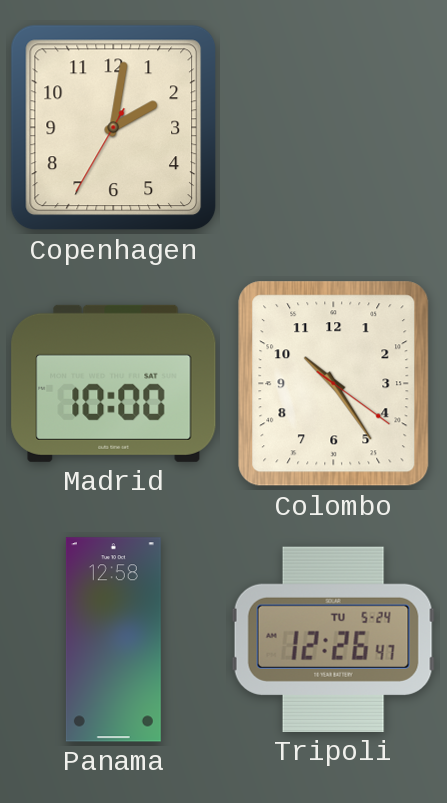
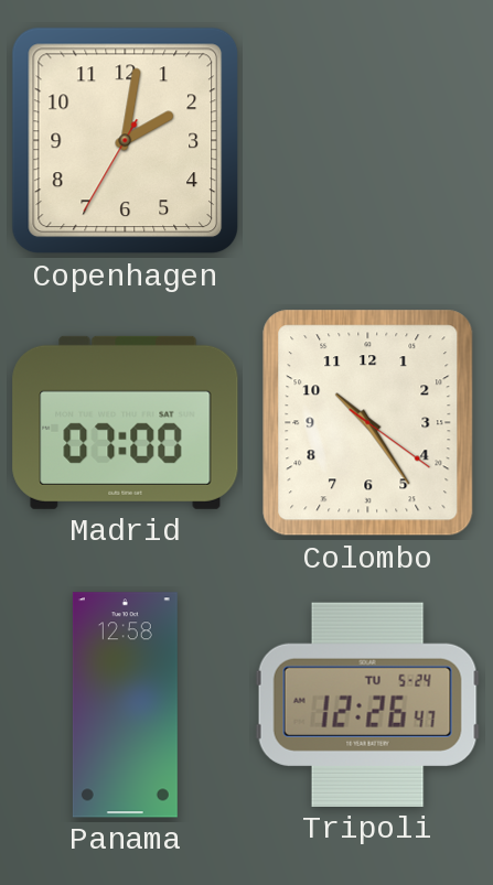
Madrid: 10:00 -> 07:00 (126, 422)
